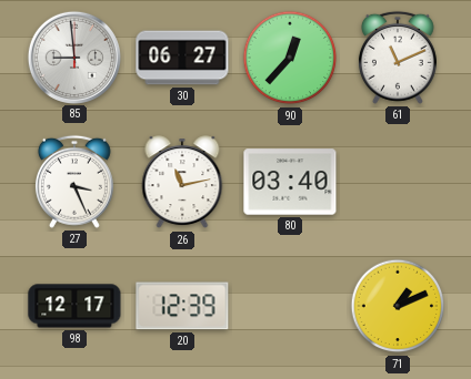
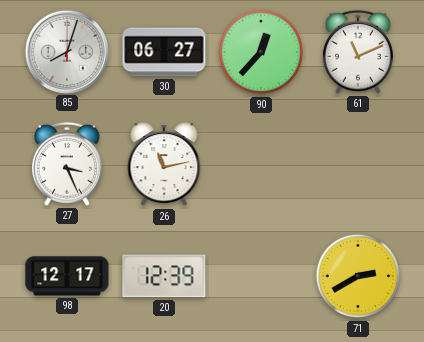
85: 8:59 -> 8:03 (66, 51)
80: 03:40 -> none (290, 182)
71: 1:11 -> 2:40 (358, 276)
